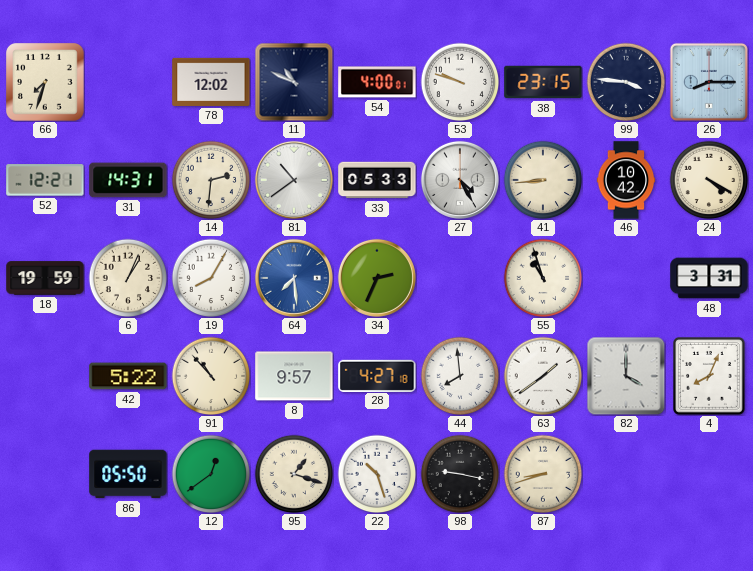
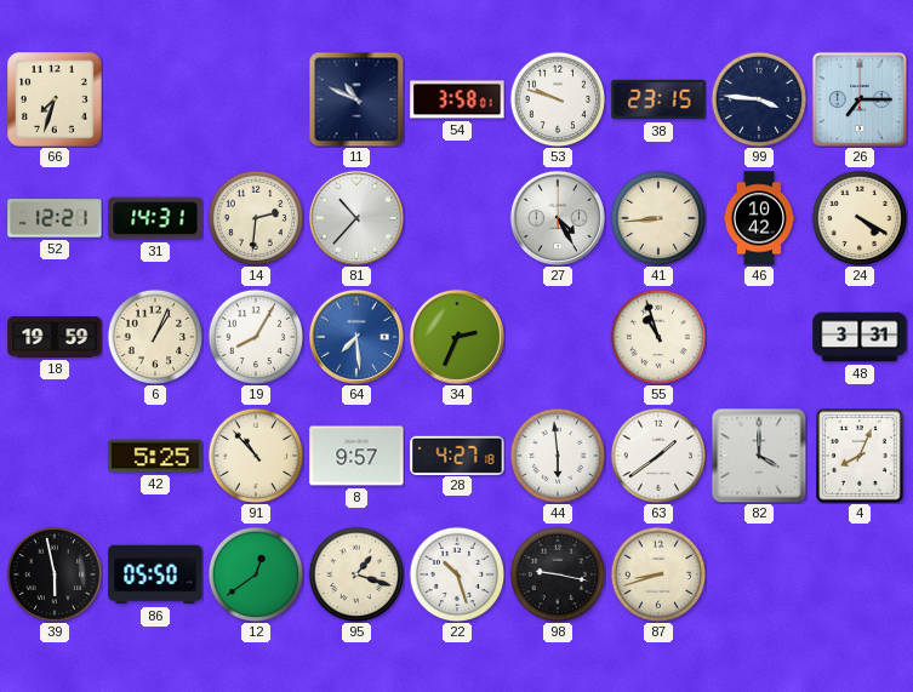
78: 12:02 -> none (211, 82)
54: 4:00 -> 3:58 (457, 99)
26: 8:15 -> 7:15 (860, 99)
81: 10:39 -> 10:37 (356, 218)
33: 05:33 -> none (377, 180)
42: 5:22 -> 5:25 (155, 456)
44: 7:59 -> 5:59 (558, 456)
39: none -> 5:58 (55, 574)
